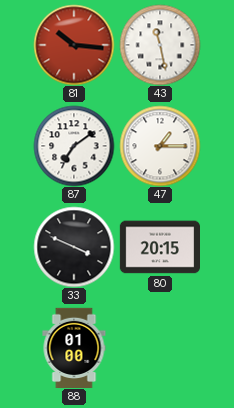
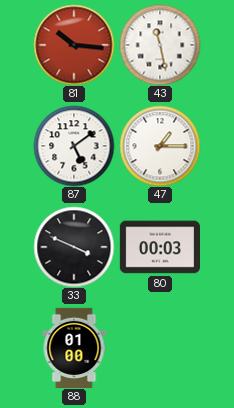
87: 7:09 -> 5:09 (74, 146)
80: 20:15 -> 00:03 (159, 247)
